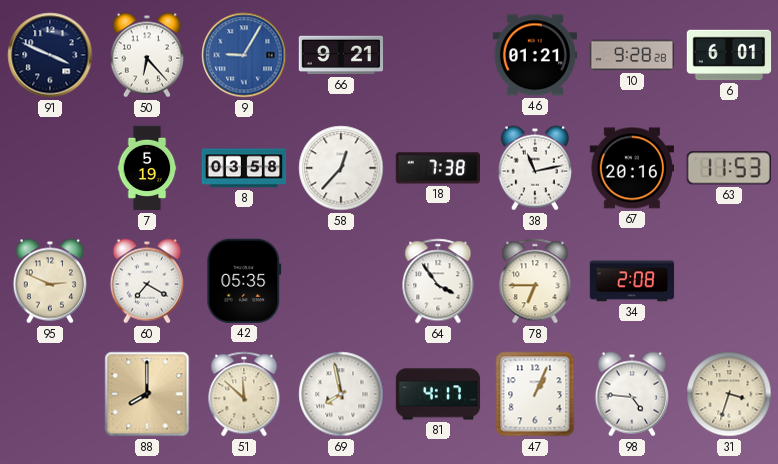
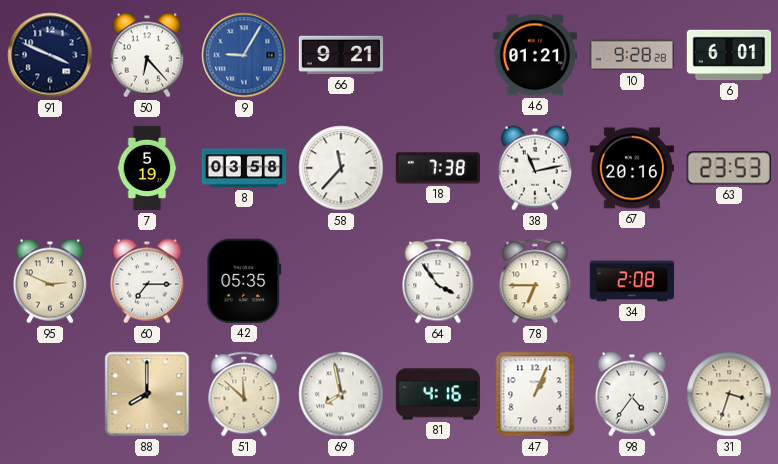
58: 12:37 -> 11:37 (341, 168)
63: 11:53 -> 23:53 (729, 168)
60: 7:20 -> 7:15 (146, 281)
81: 4:17 -> 4:16 (438, 394)
98: 4:46 -> 4:36 (631, 394)
